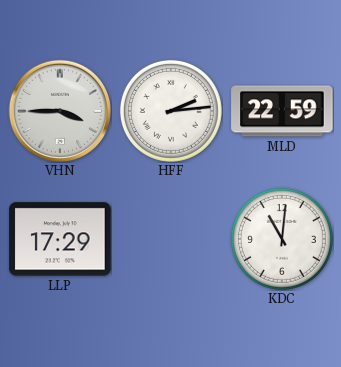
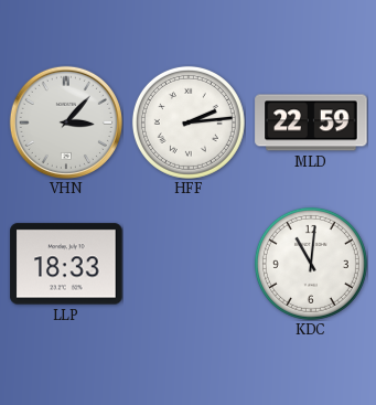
VHN: 3:45 -> 3:07 (66, 122)
LLP: 17:29 -> 18:33 (66, 264)
